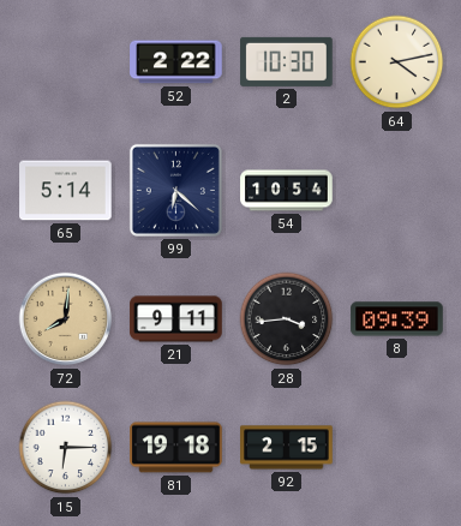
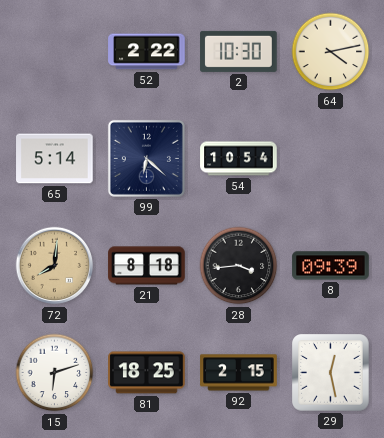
21: 9:11 -> 8:18 (147, 266)
15: 6:15 -> 6:12 (55, 373)
81: 19:18 -> 18:25 (147, 373)
29: none -> 12:28 (331, 373)
